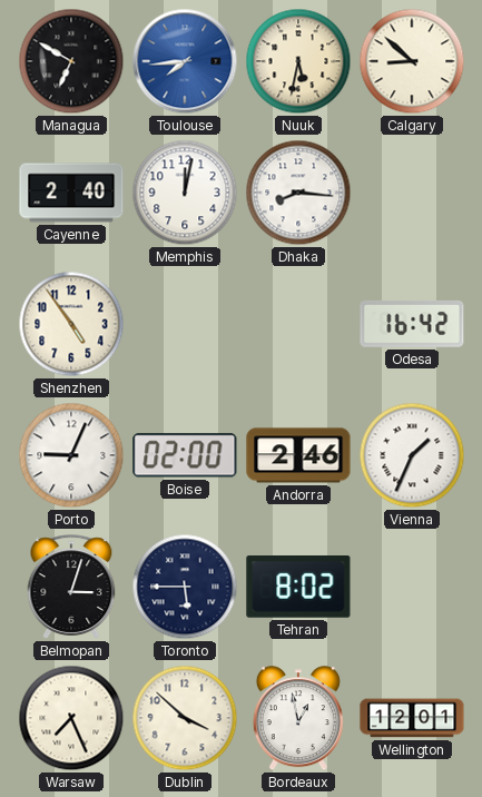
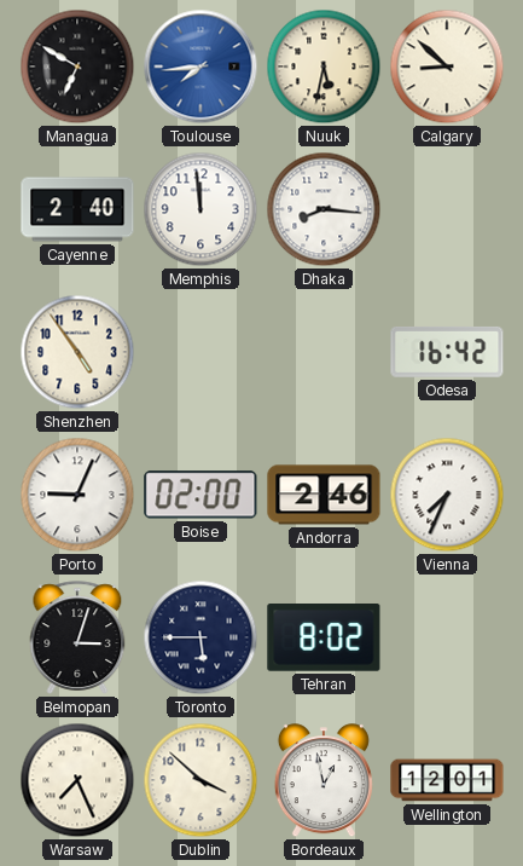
Memphis: 12:02 -> 11:59 (201, 209)
Vienna: 1:34 -> 7:34 (447, 495)
